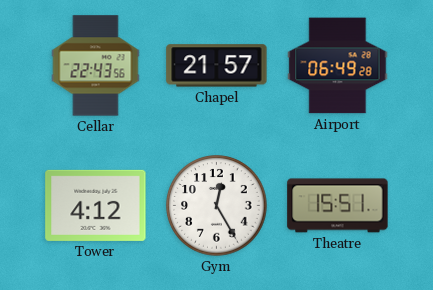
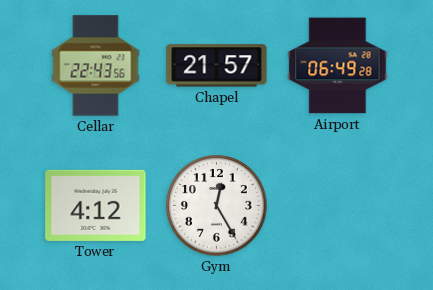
Theatre: 15:51 -> none (338, 206)
